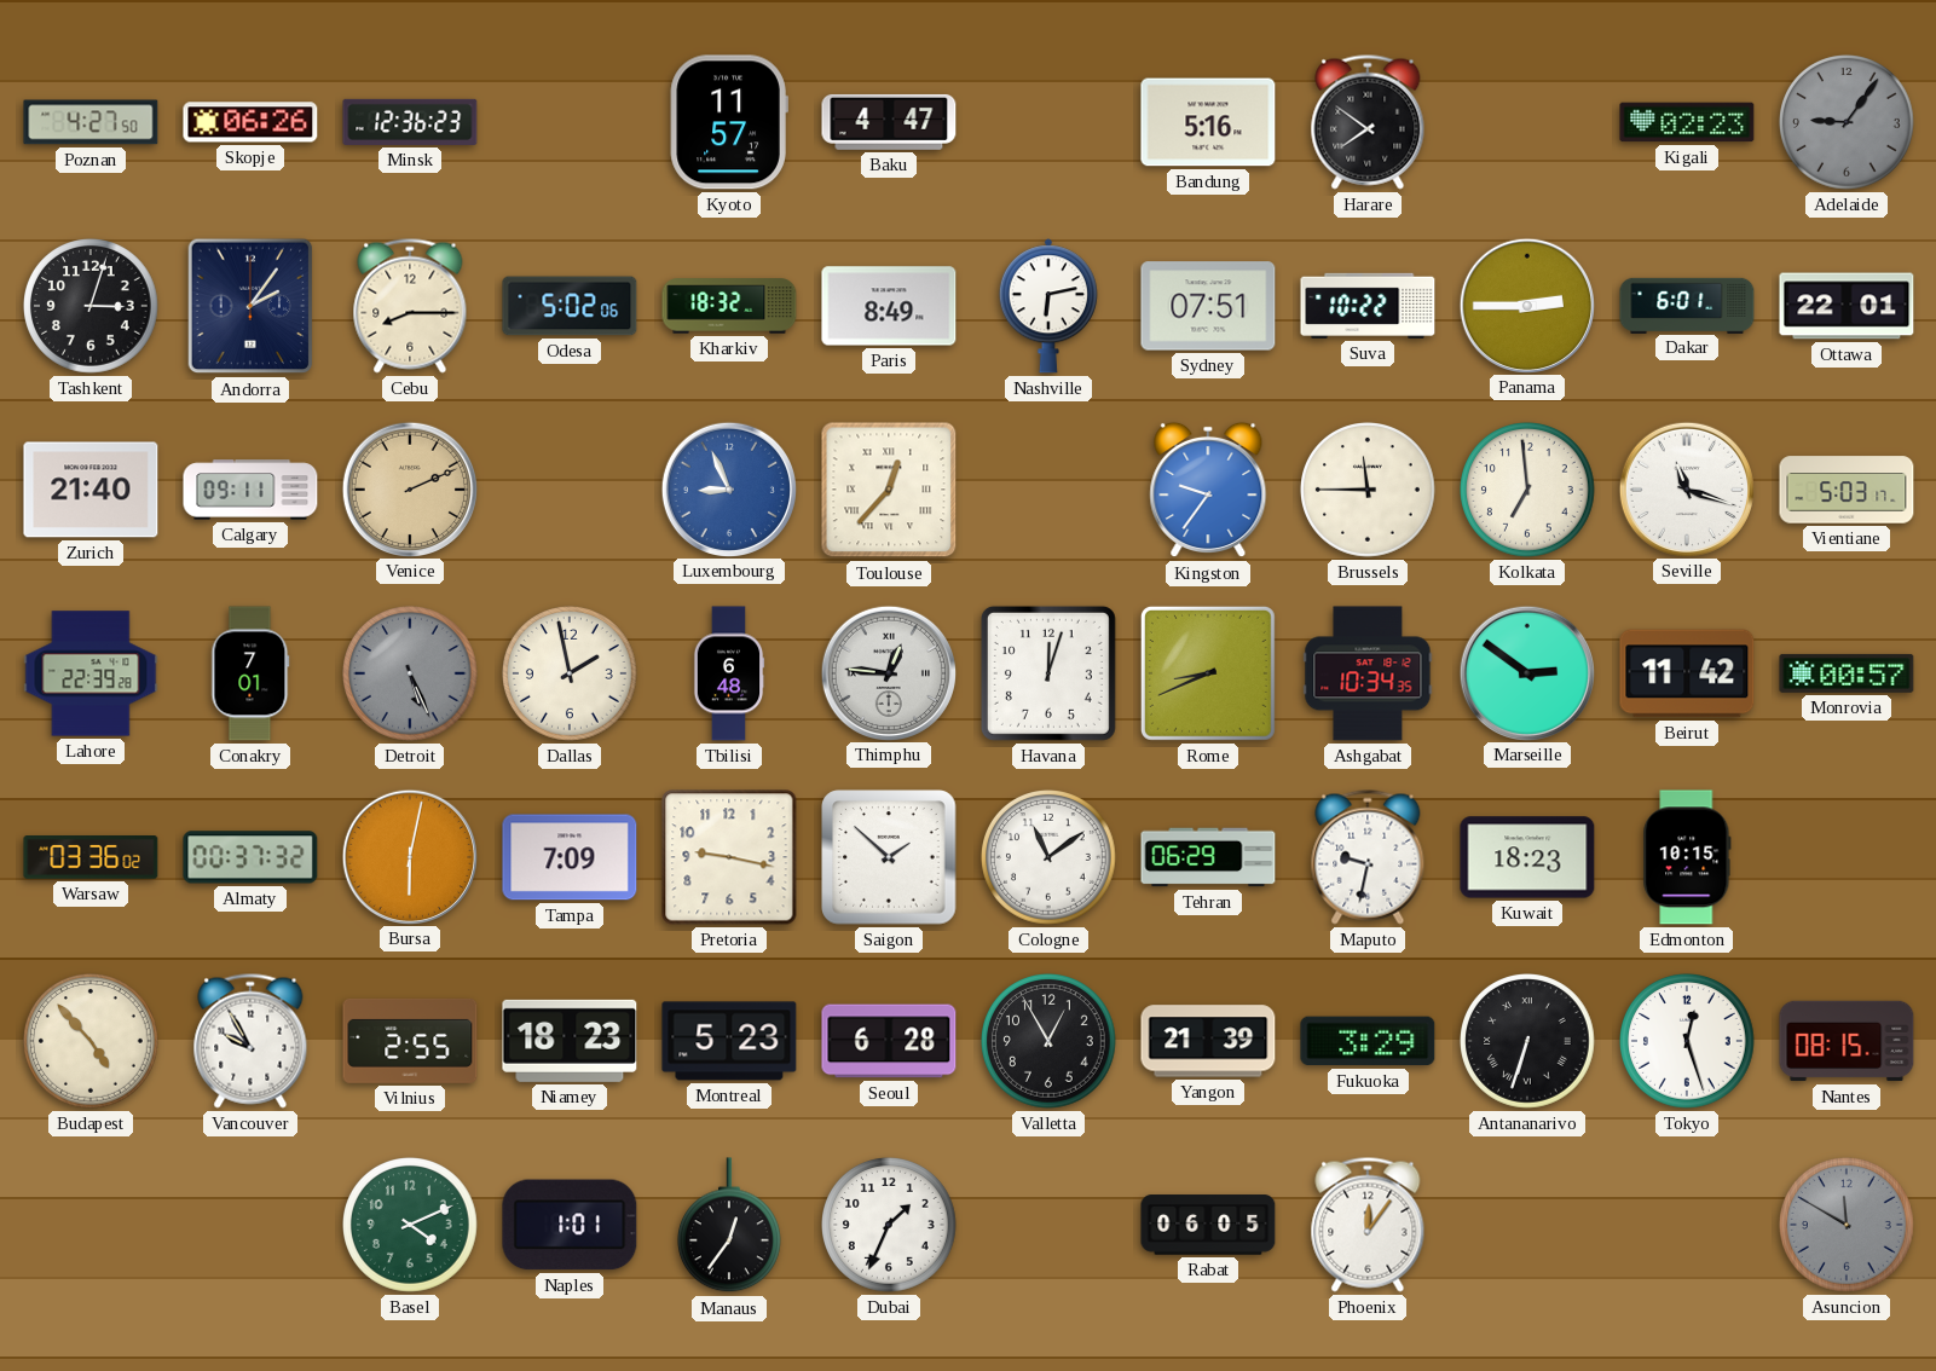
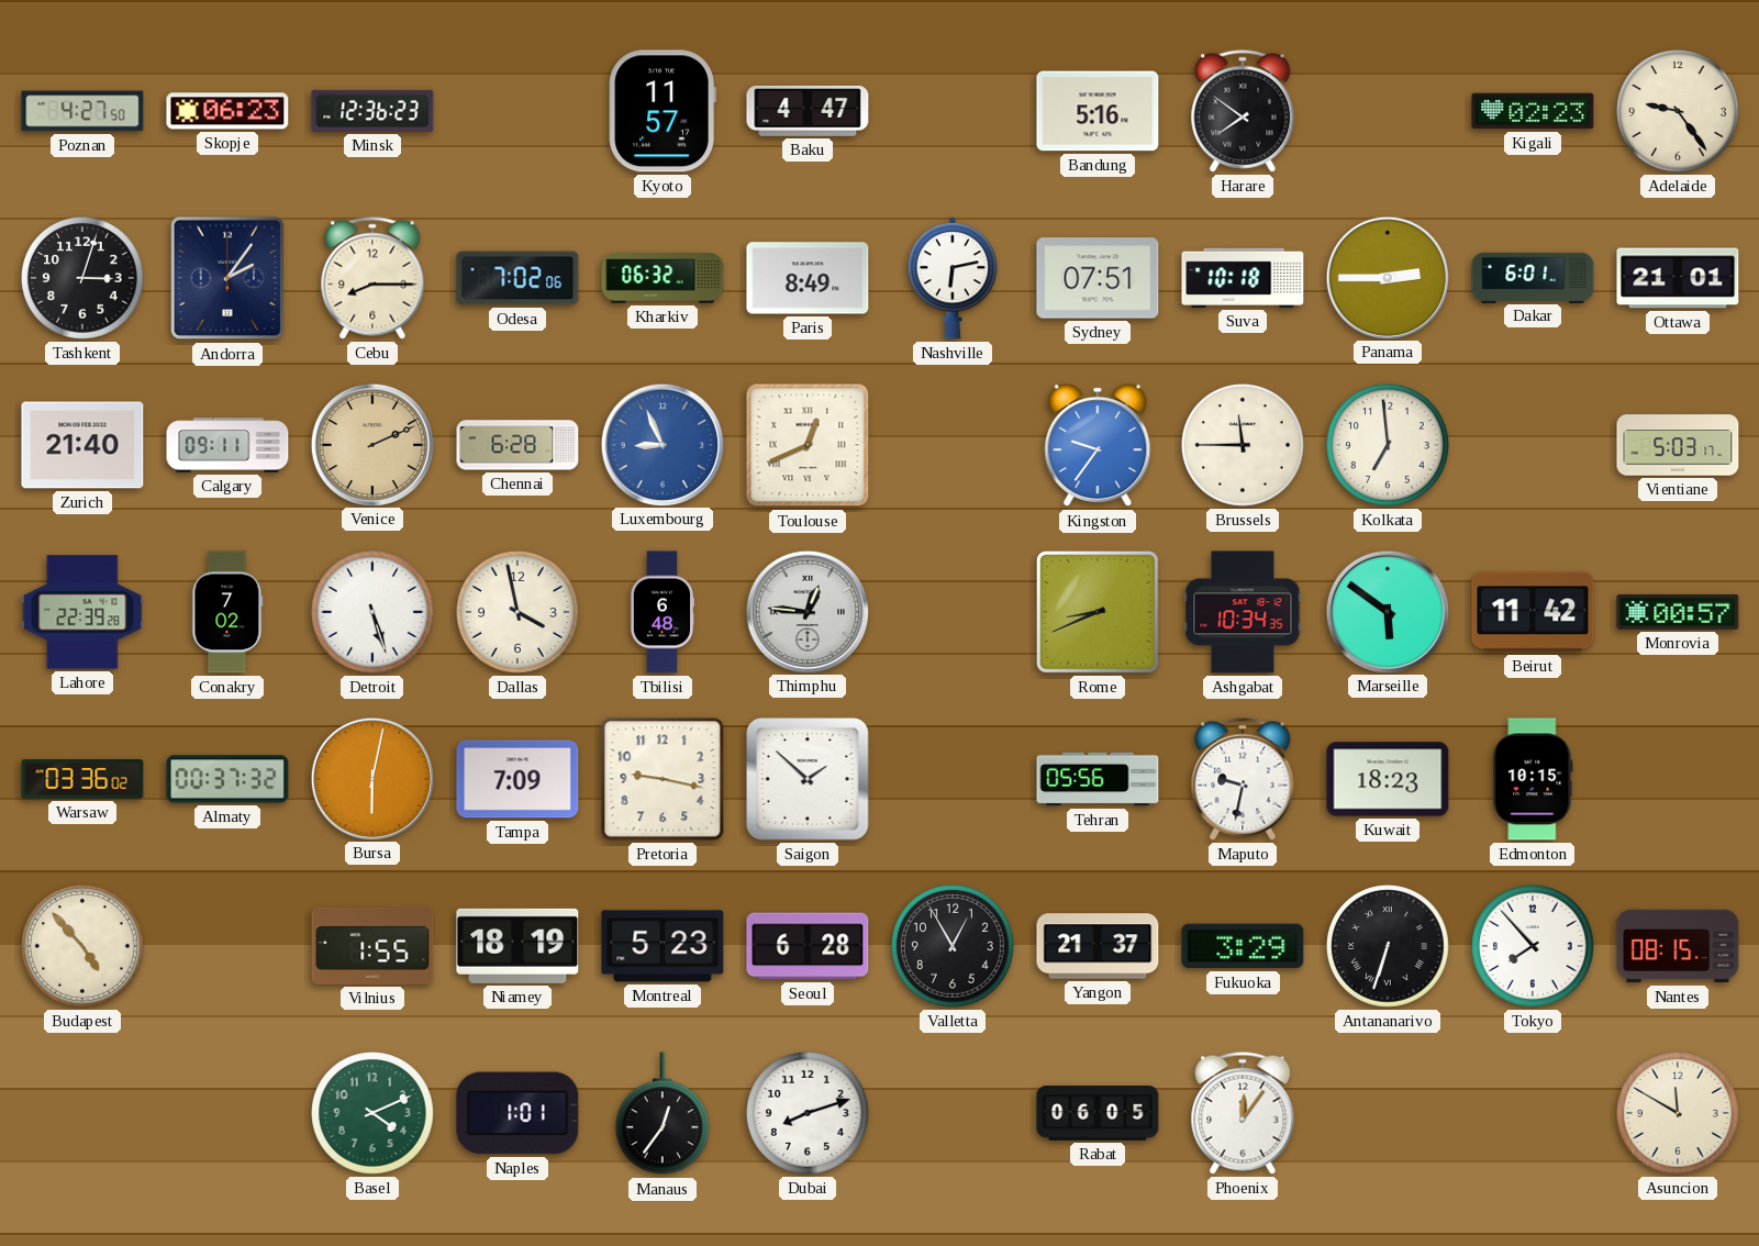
Skopje: 06:26 -> 06:23 (227, 111)
Adelaide: 9:06 -> 9:24 (1679, 112)
Adelaide dial: grey -> cream (1679, 112)
Odesa: 5:02 -> 7:02 (517, 278)
Kharkiv: 18:32 -> 06:32 (663, 278)
Suva: 10:22 -> 10:18 (1243, 278)
Ottawa: 22:01 -> 21:01 (1678, 278)
Chennai: none -> 6:28 (517, 445)
Toulouse: 12:37 -> 12:41 (808, 445)
Seville: 11:18 -> none (1686, 488)
Conakry: 7:01 -> 7:02 (227, 612)
Detroit: 5:26 -> 5:27 (374, 613)
Detroit dial: grey -> white (374, 613)
Dallas: 1:58 -> 3:58 (519, 613)
Havana: 12:03 -> none (1048, 673)
Marseille: 2:51 -> 5:51 (1387, 611)
Cologne: 11:09 -> none (1050, 858)
Tehran: 06:29 -> 05:56 (1098, 779)
Vancouver: 9:55 -> none (250, 1041)
Vilnius: 2:55 -> 1:55 (372, 946)
Niamey: 18:23 -> 18:19 (517, 946)
Yangon: 21:39 -> 21:37 (1098, 946)
Tokyo: 12:27 -> 7:53 (1534, 947)
Dubai: 1:34 -> 8:12 (809, 1114)
Asuncion dial: grey -> cream (1679, 1114)
